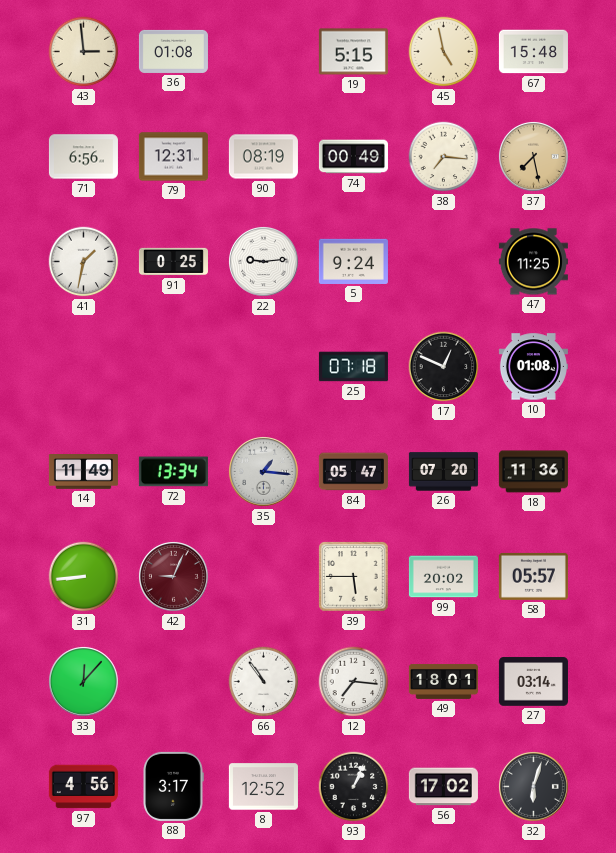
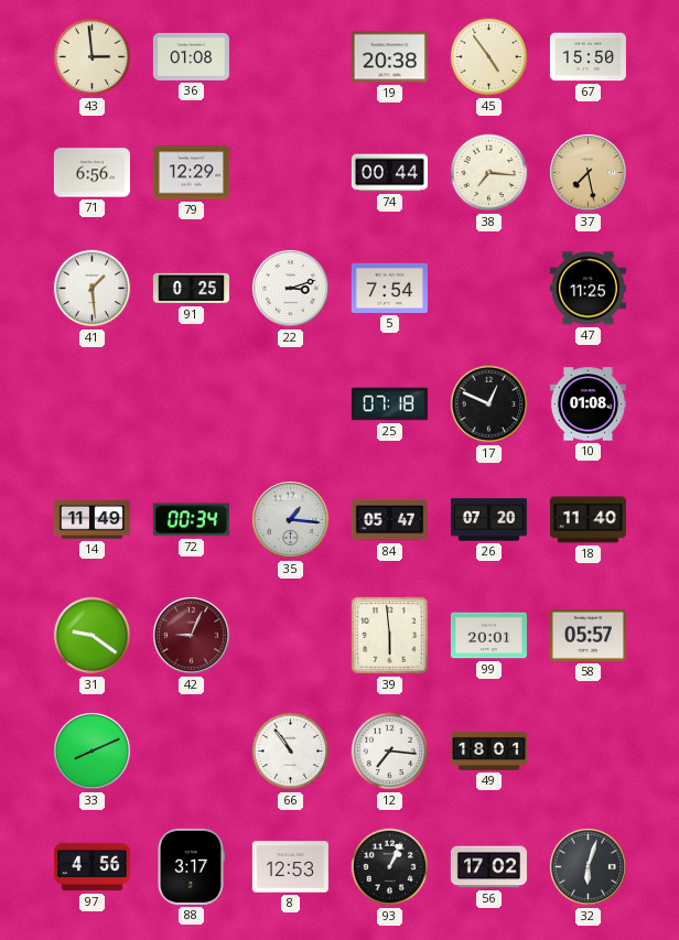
19: 5:15 -> 20:38 (389, 57)
45: 4:58 -> 4:54 (489, 57)
67: 15:48 -> 15:50 (588, 57)
79: 12:31 -> 12:29 (191, 173)
90: 08:19 -> none (263, 157)
74: 00:49 -> 00:44 (389, 173)
41: 1:32 -> 1:29 (93, 289)
22: 9:14 -> 3:12 (290, 288)
5: 9:24 -> 7:54 (389, 288)
72: 13:34 -> 00:34 (191, 520)
18: 11:36 -> 11:40 (588, 520)
31: 8:44 -> 9:21 (93, 636)
39: 5:45 -> 5:59 (390, 636)
99: 20:02 -> 20:01 (488, 636)
33: 12:07 -> 8:11 (91, 750)
27: 03:14 -> none (533, 682)
8: 12:52 -> 12:53 (290, 867)
